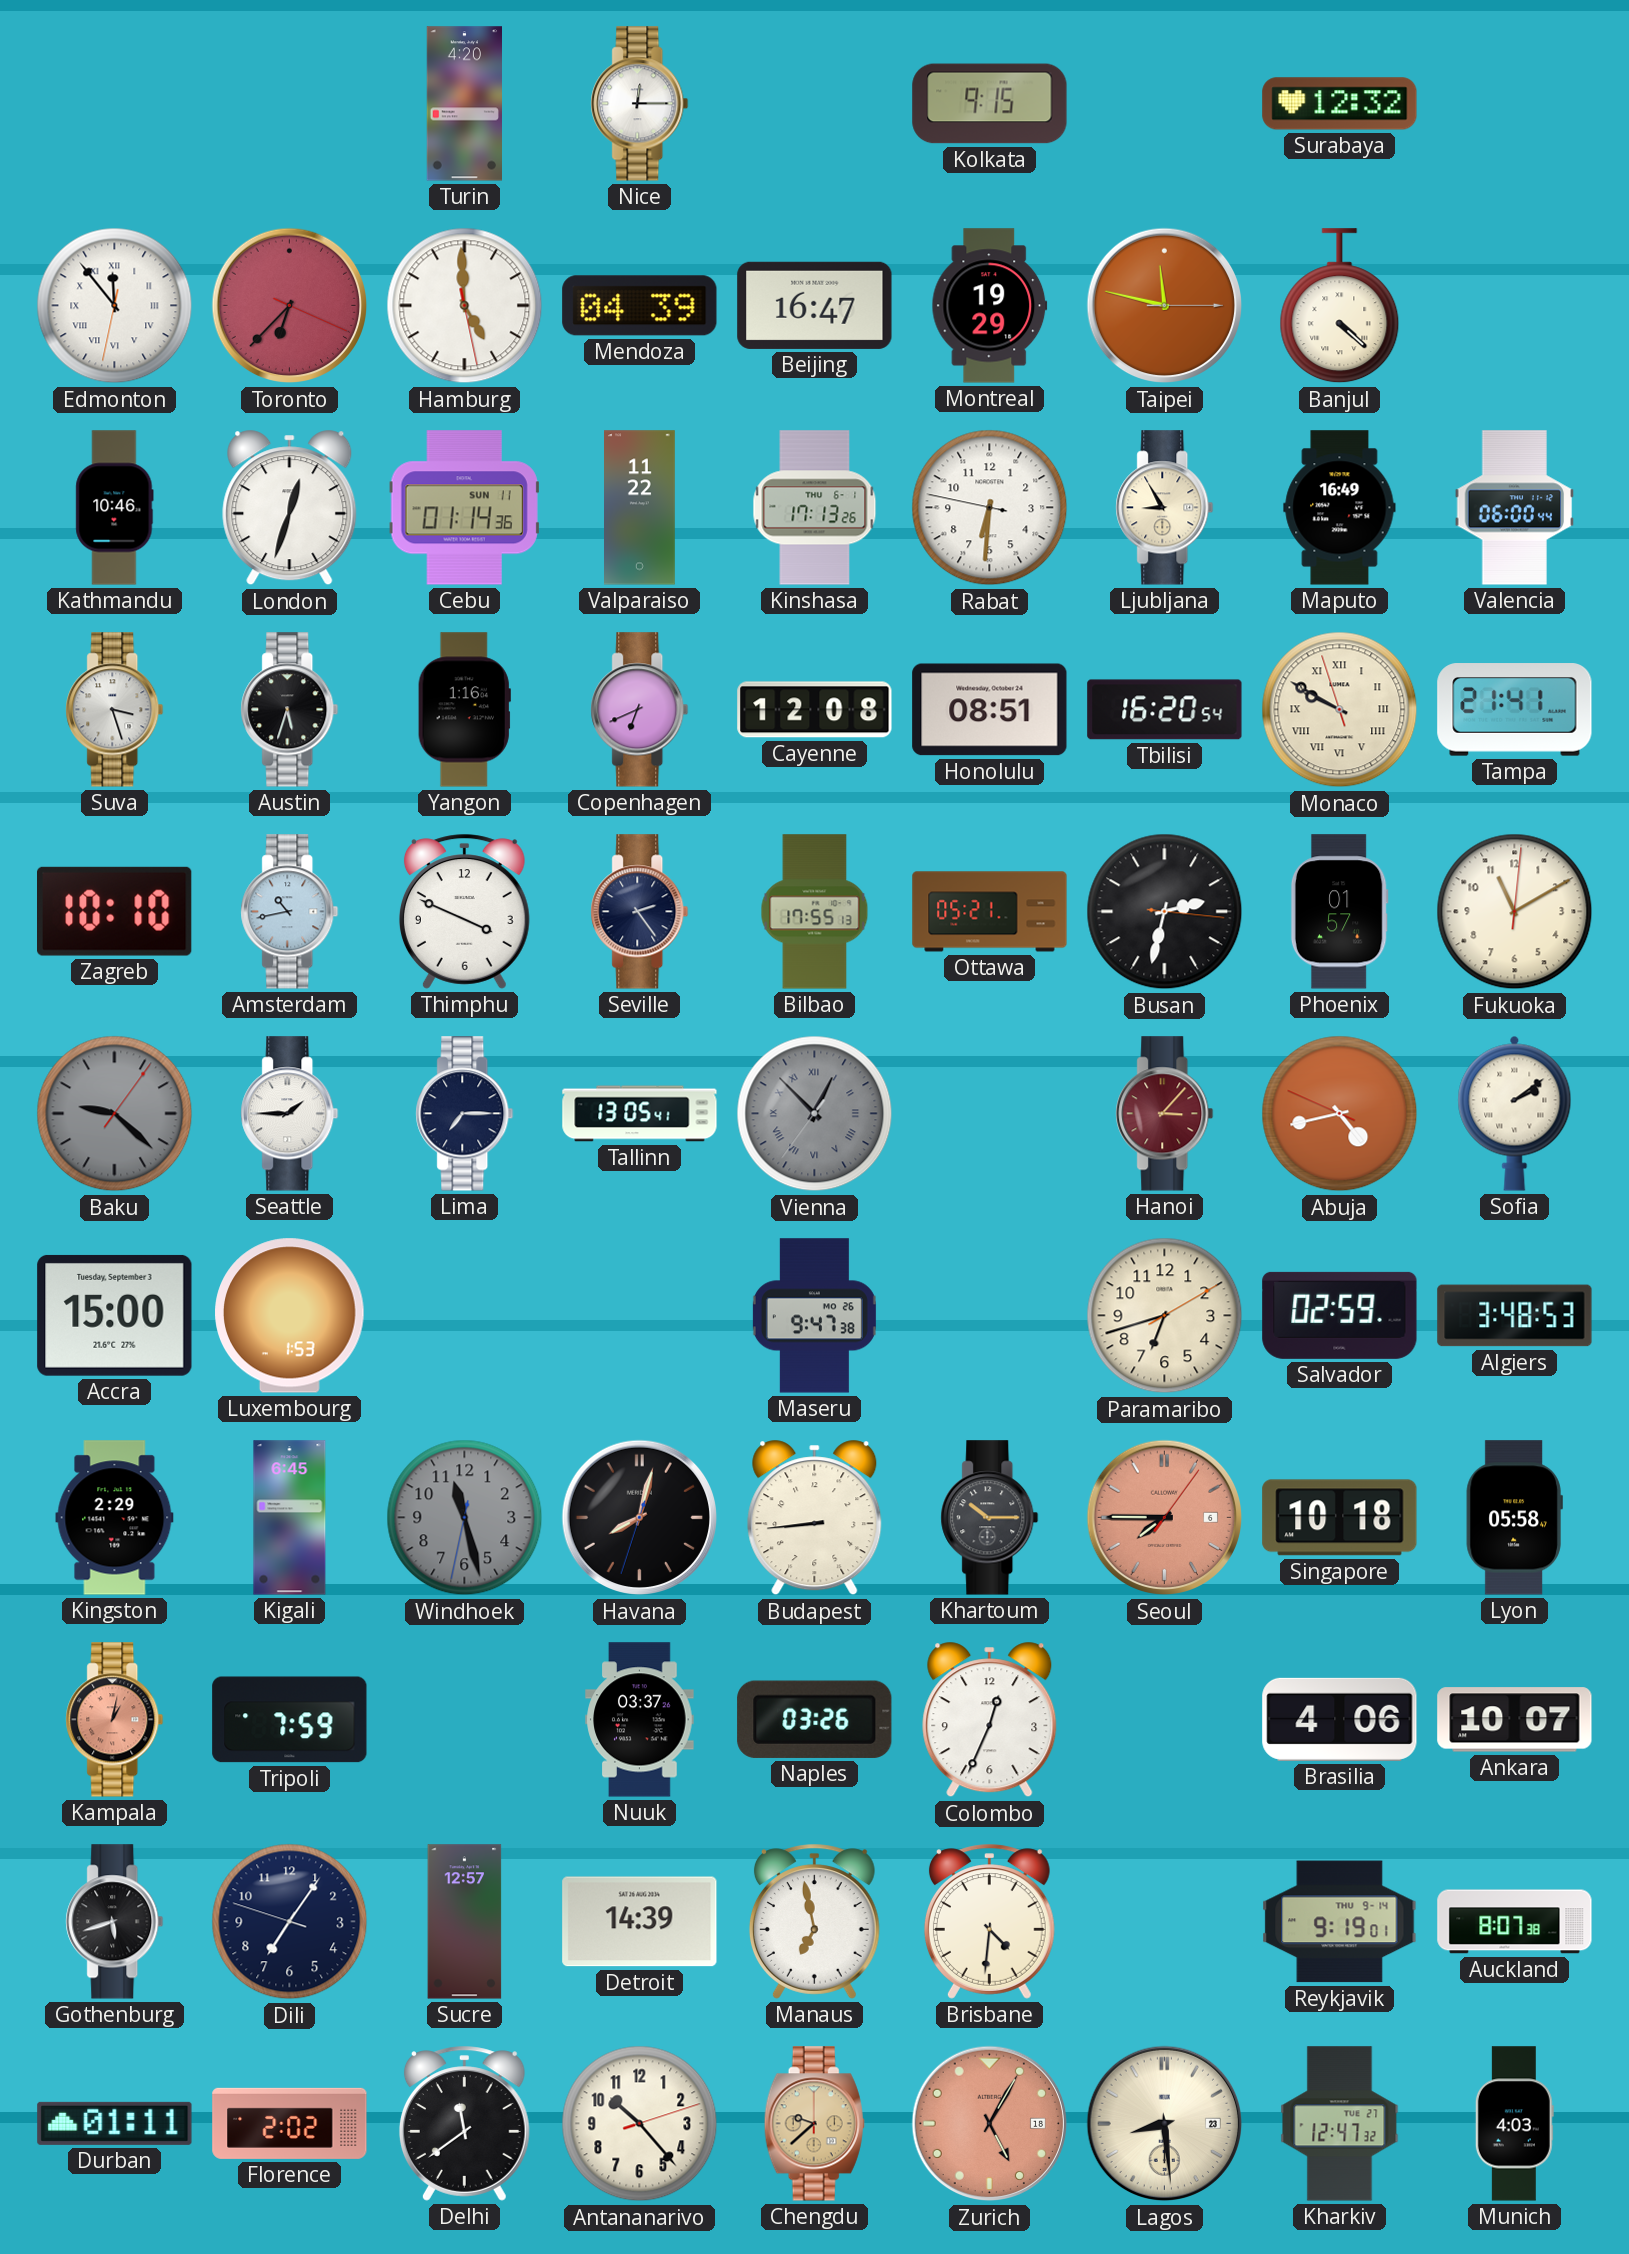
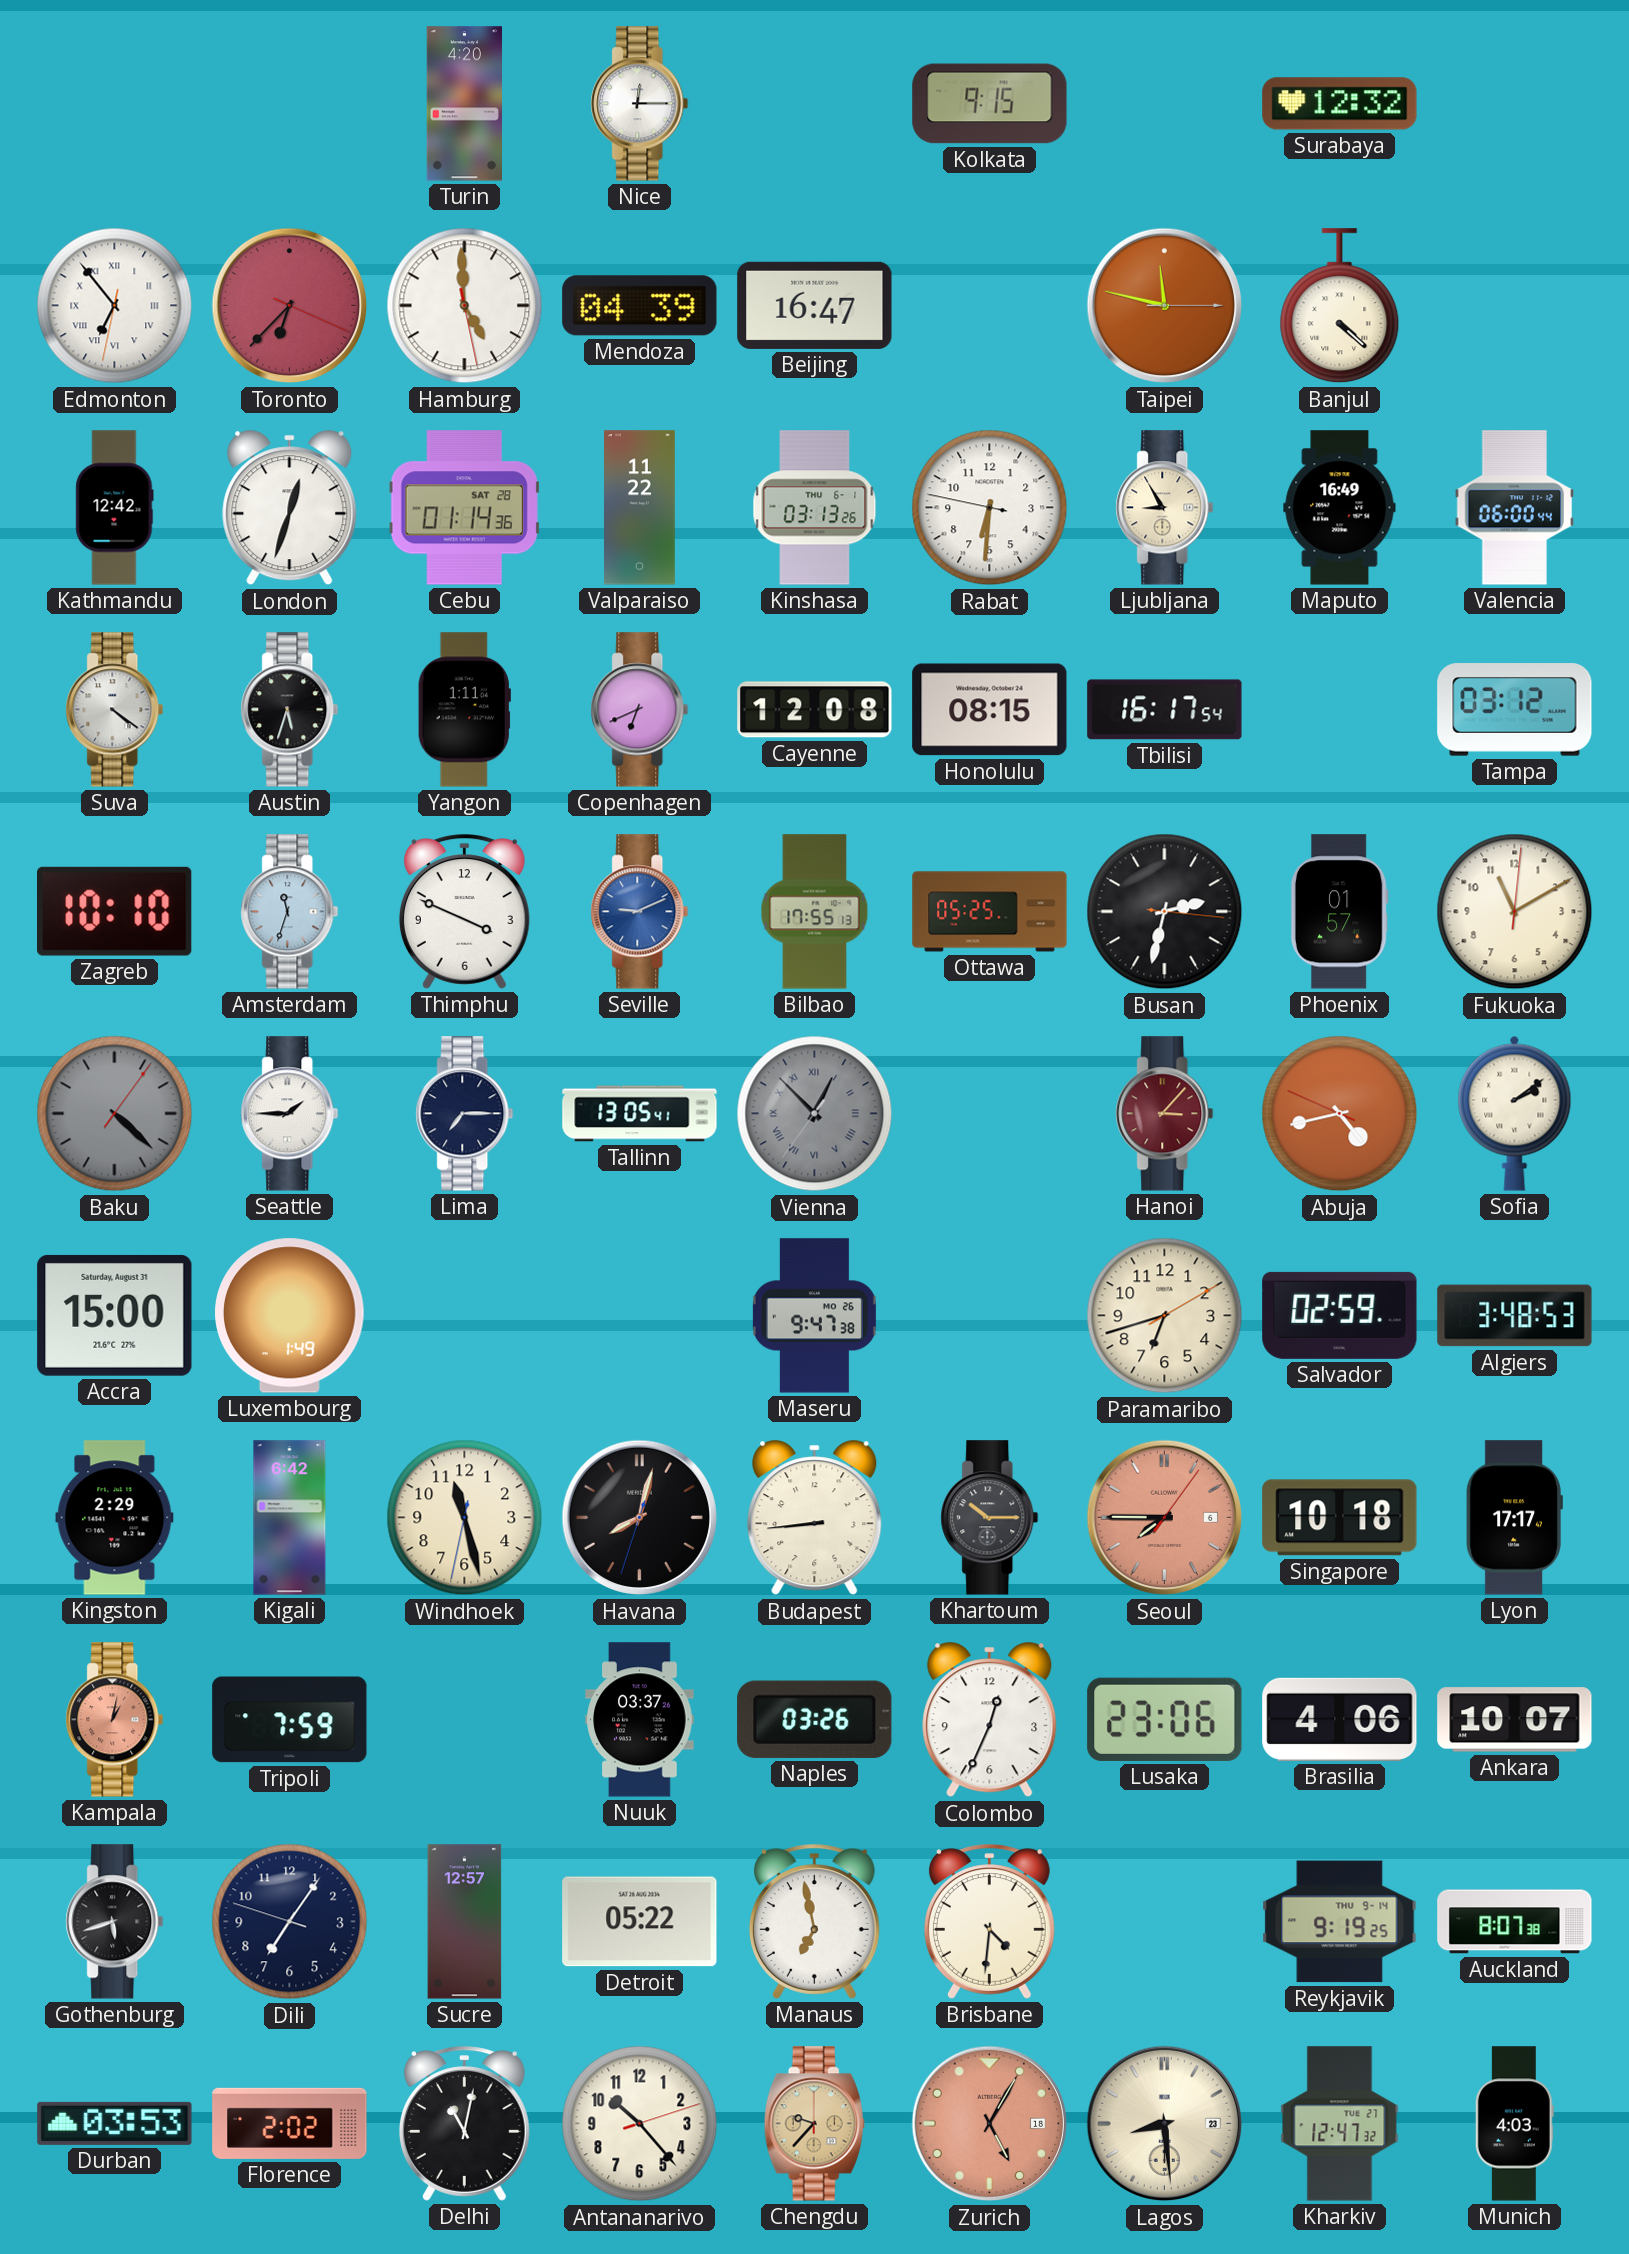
Edmonton: 11:53 -> 6:53 (115, 306)
Montreal: 19:29 -> none (990, 306)
Kathmandu: 10:46 -> 12:42 (115, 508)
Cebu date: SUN 11 -> SAT 28 (464, 508)
Kinshasa: 17:13 -> 03:13 (815, 508)
Suva: 3:27 -> 4:21 (115, 710)
Yangon: 1:16 -> 1:11 (464, 710)
Honolulu: 08:51 -> 08:15 (990, 710)
Tbilisi: 16:20 -> 16:17 (1165, 710)
Monaco: 9:49 -> none (1340, 710)
Tampa: 21:41 -> 03:12 (1515, 710)
Amsterdam: 10:43 -> 11:33 (290, 912)
Seville: 2:24 -> 9:11 (640, 912)
Seville dial: navy -> blue (640, 912)
Ottawa: 05:21 -> 05:25 (990, 912)
Baku: 9:22 -> 4:22 (115, 1114)
Accra date: Tuesday, September 3 -> Saturday, August 31 (115, 1315)
Luxembourg: 1:53 -> 1:49 (290, 1316)
Kigali: 6:45 -> 6:42 (290, 1518)
Windhoek dial: grey -> cream (465, 1518)
Lyon: 05:58 -> 17:17 (1514, 1518)
Lusaka: none -> 23:06 (1165, 1719)
Detroit: 14:39 -> 05:22 (640, 1922)
Reykjavik: 9:19:01 -> 9:19:25 (1340, 1922)
Durban: 01:11 -> 03:53 (115, 2123)
Delhi: 11:39 -> 11:02 (464, 2124)
Chengdu: 9:38 -> 9:37 (814, 2124)
